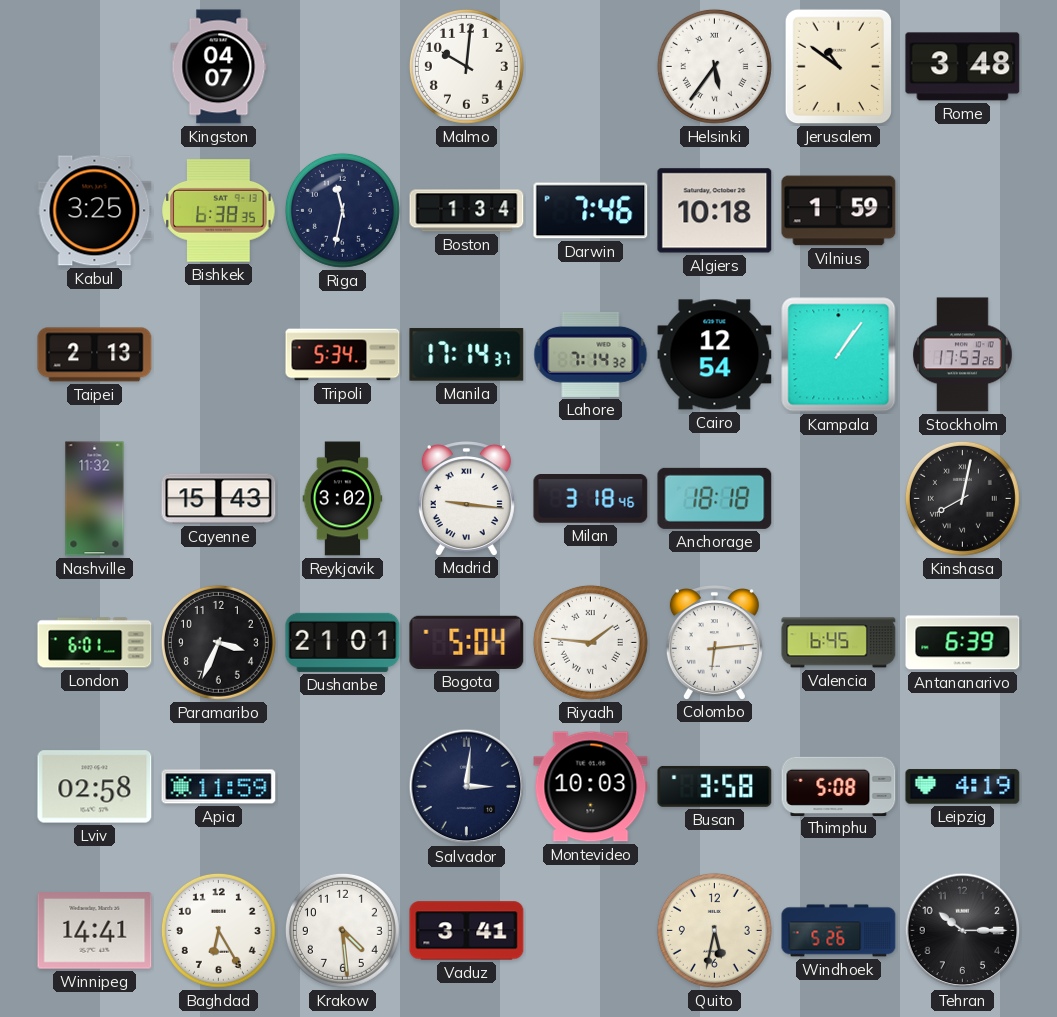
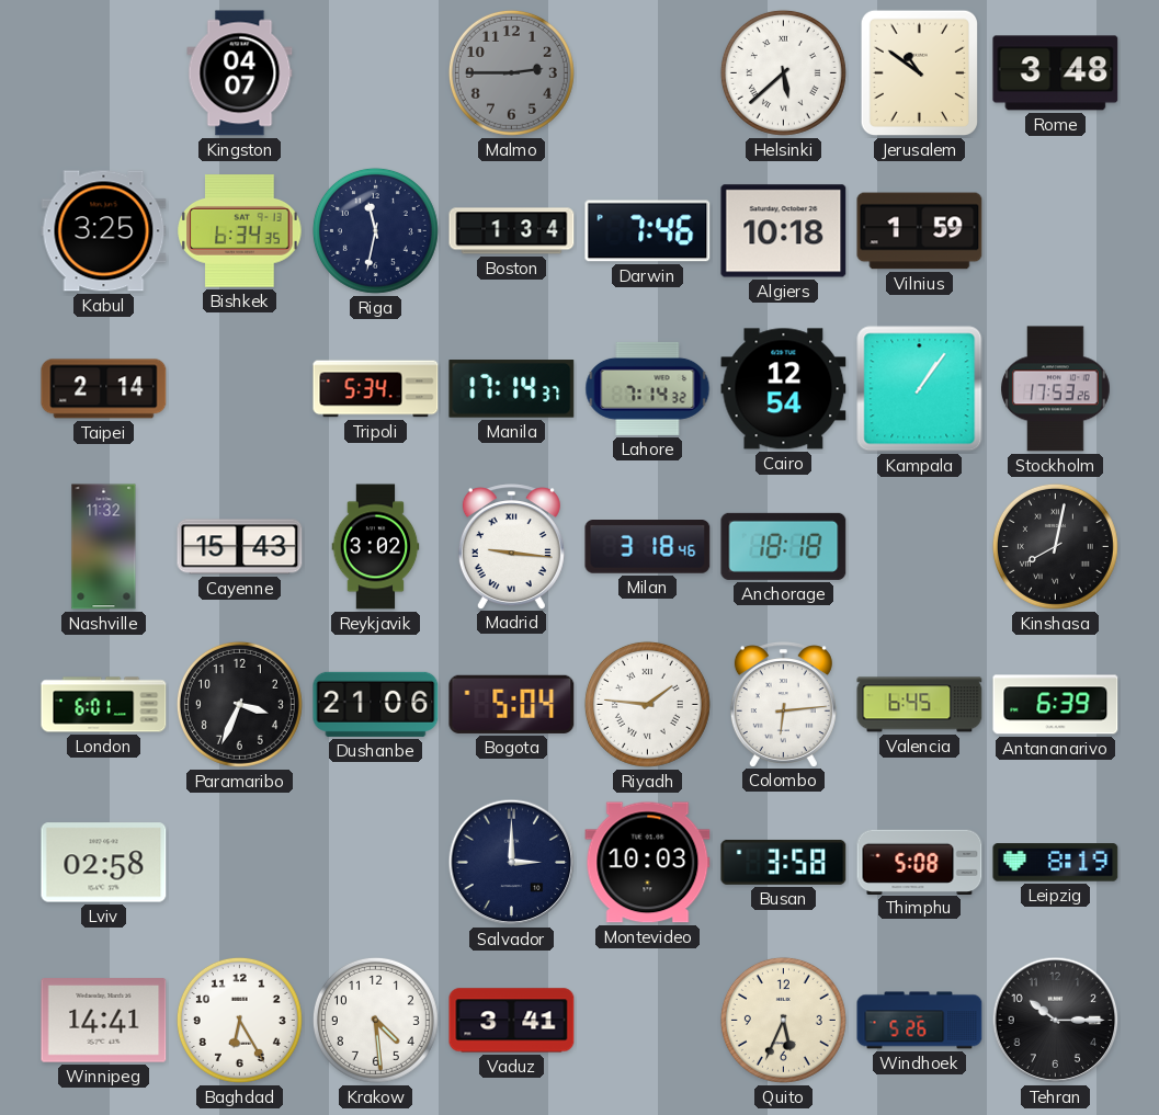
Malmo: 10:01 -> 2:45 (511, 72)
Malmo dial: white -> grey (511, 72)
Helsinki: 5:36 -> 5:38 (783, 72)
Bishkek: 6:38 -> 6:34 (240, 231)
Taipei: 2:13 -> 2:14 (104, 389)
Dushanbe: 21:01 -> 21:06 (376, 704)
Apia: 11:59 -> none (219, 787)
Salvador: 3:01 -> 3:00 (512, 863)
Leipzig: 4:19 -> 8:19 (1056, 863)
Quito: 5:32 -> 5:34 (783, 1020)
